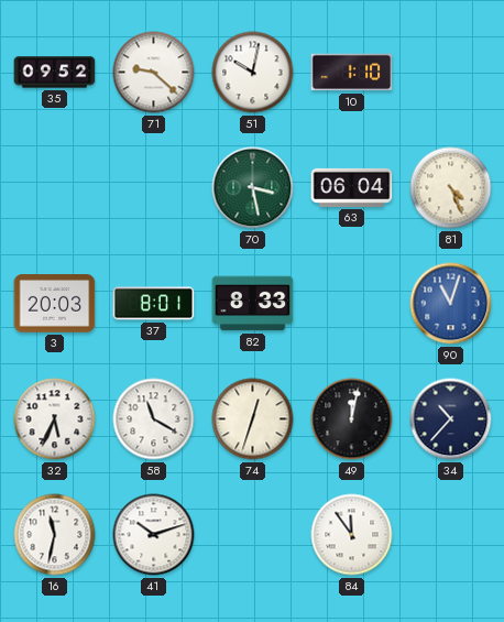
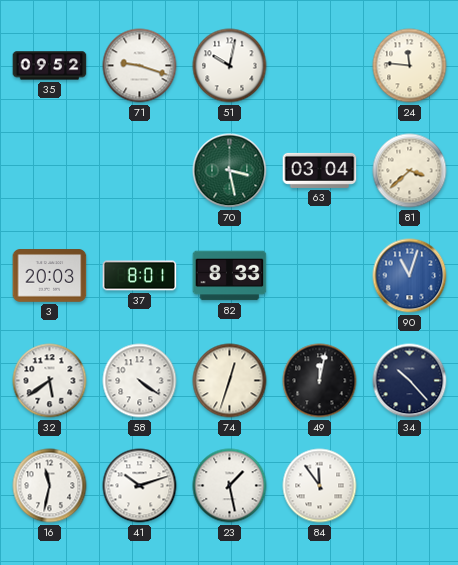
71: 9:22 -> 9:18 (140, 66)
10: 1:10 -> none (352, 73)
24: none -> 11:46 (410, 66)
63: 06:04 -> 03:04 (320, 170)
81: 4:26 -> 3:38 (410, 171)
32: 5:34 -> 5:39 (50, 381)
58: 11:20 -> 4:21 (140, 381)
34: 10:37 -> 10:23 (410, 381)
23: none -> 1:28 (230, 486)
